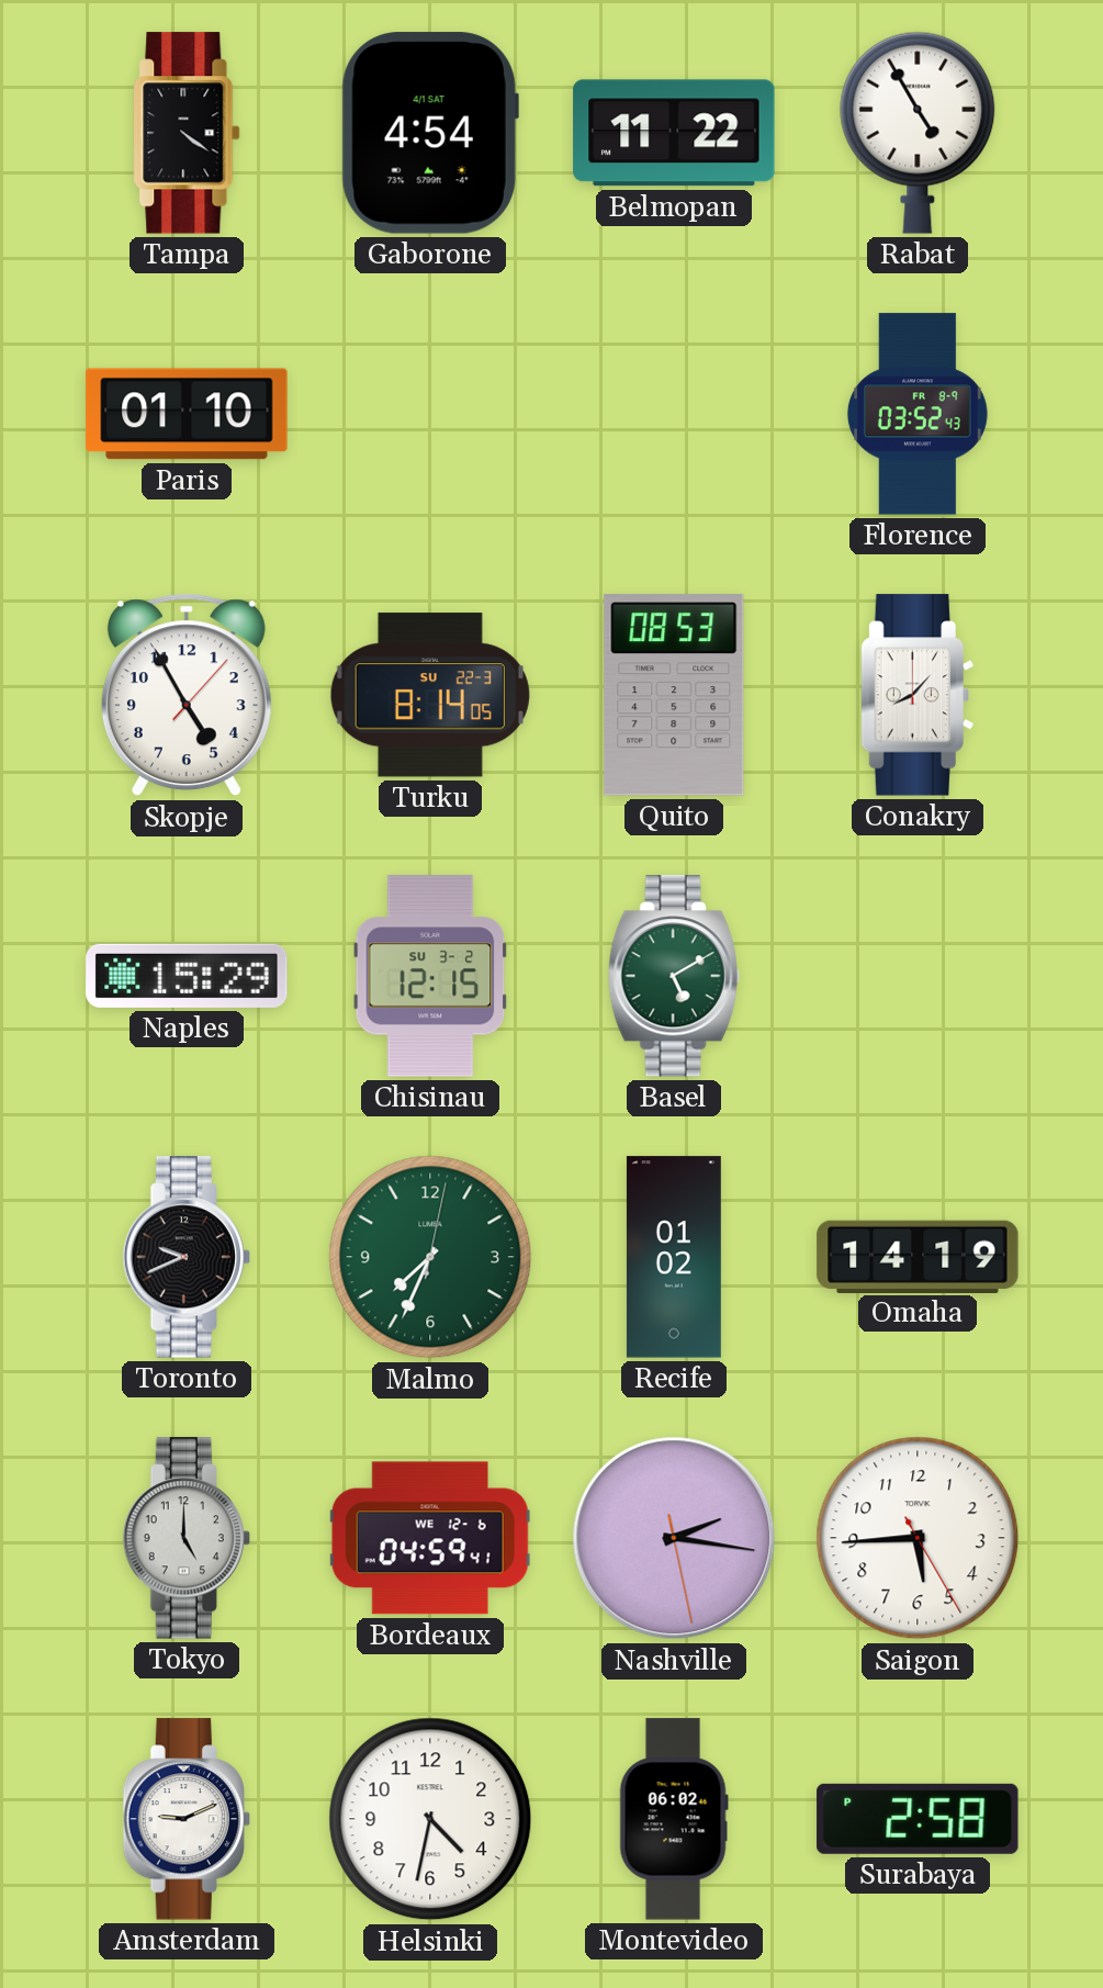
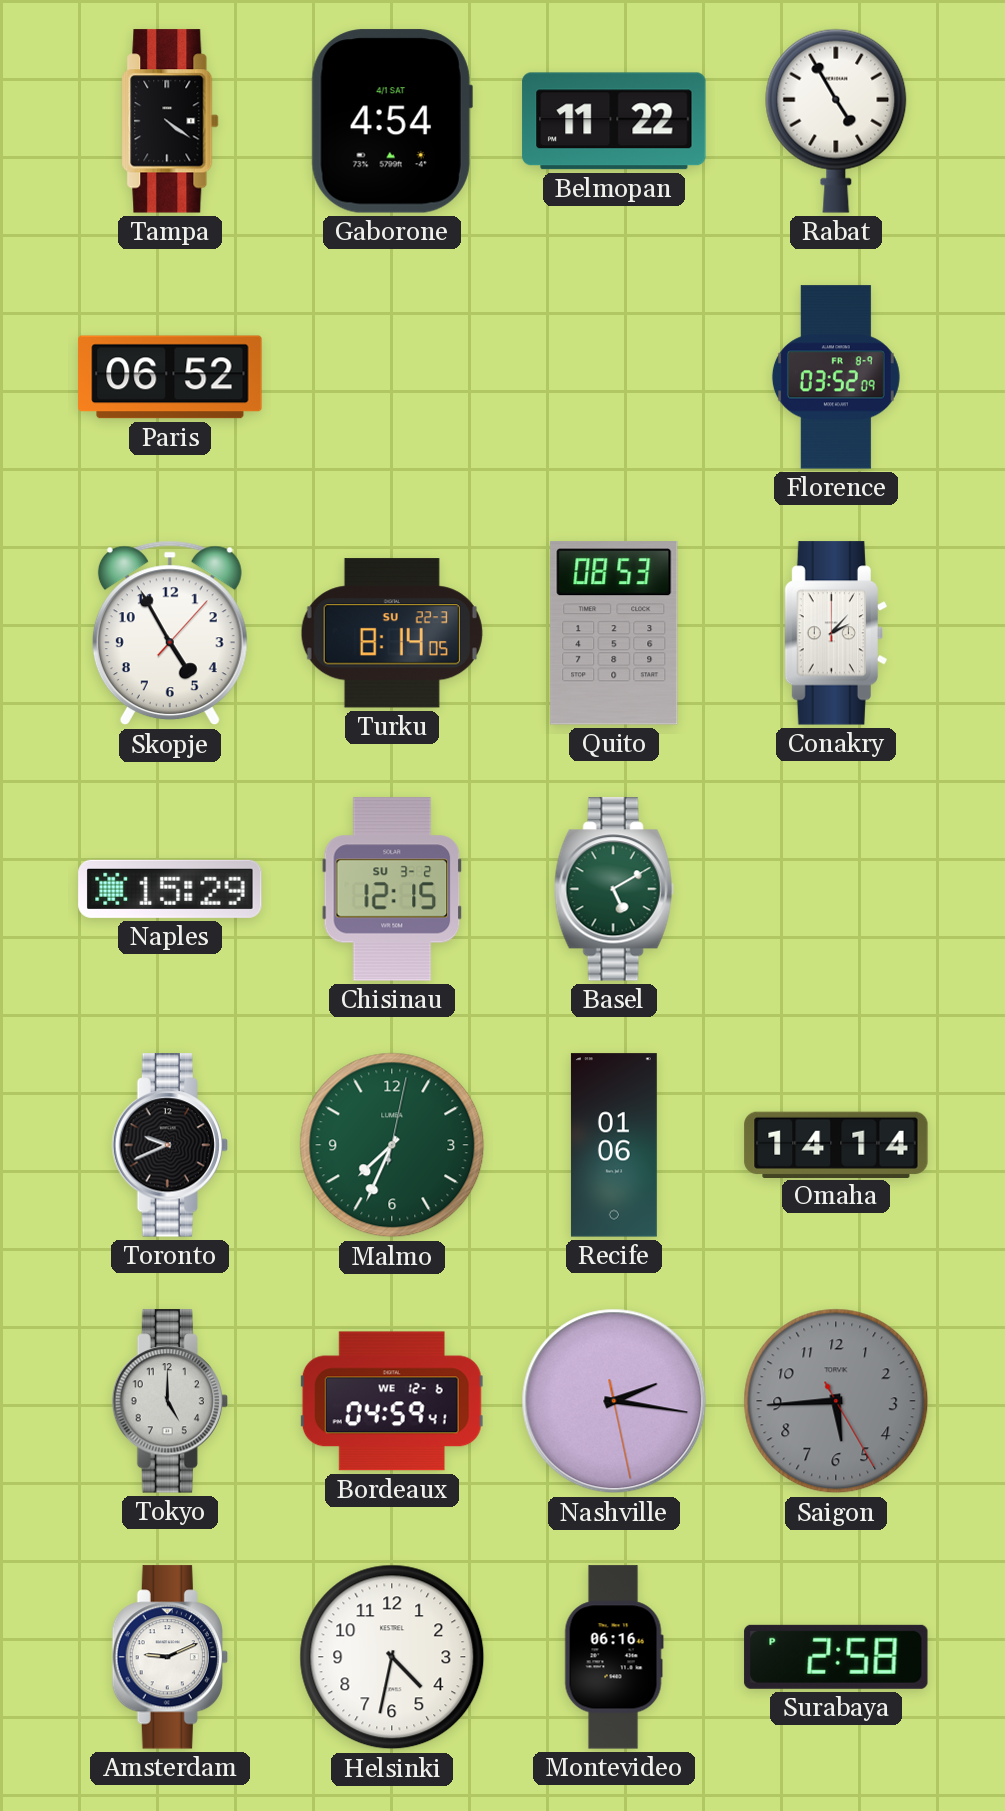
Paris: 01:10 -> 06:52 (170, 377)
Florence: 03:52:43 -> 03:52:09 (836, 377)
Conakry: 8:07 -> 2:07 (836, 633)
Recife: 01:02 -> 01:06 (614, 1145)
Omaha: 14:19 -> 14:14 (836, 1144)
Saigon dial: white -> grey (836, 1401)
Montevideo: 06:02 -> 06:16 (614, 1657)
